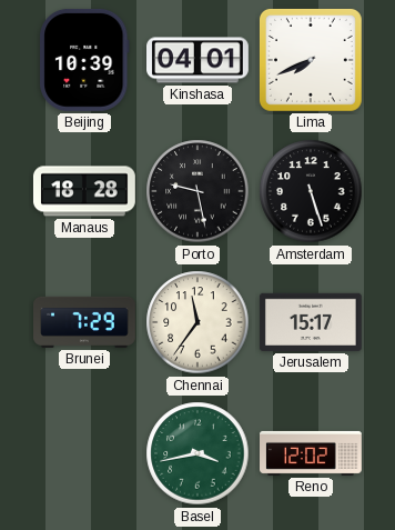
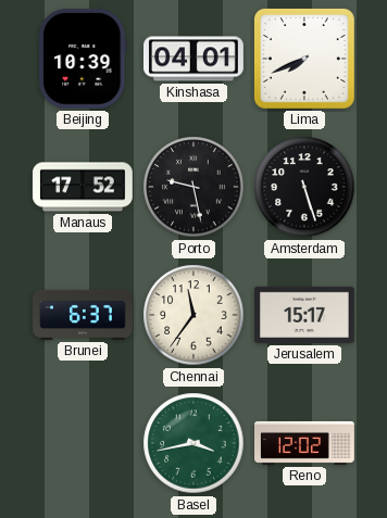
Manaus: 18:28 -> 17:52 (83, 187)
Brunei: 7:29 -> 6:37 (84, 315)
